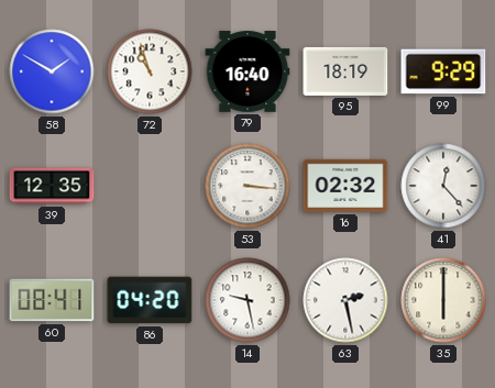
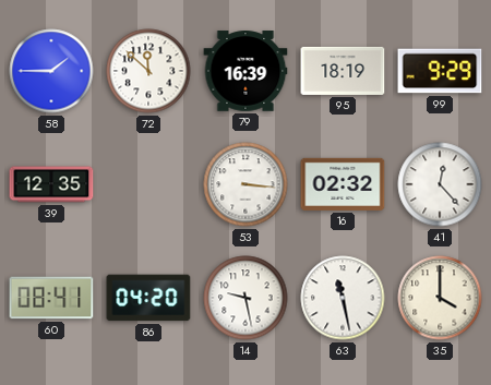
58: 1:50 -> 1:45 (51, 71)
72: 10:57 -> 11:52 (148, 71)
79: 16:40 -> 16:39 (245, 71)
63: 2:28 -> 11:28 (343, 298)
35: 6:00 -> 4:00 (440, 298)
